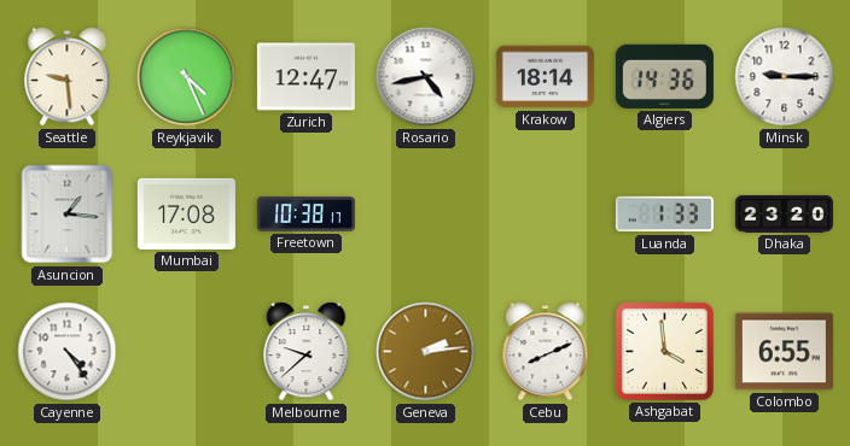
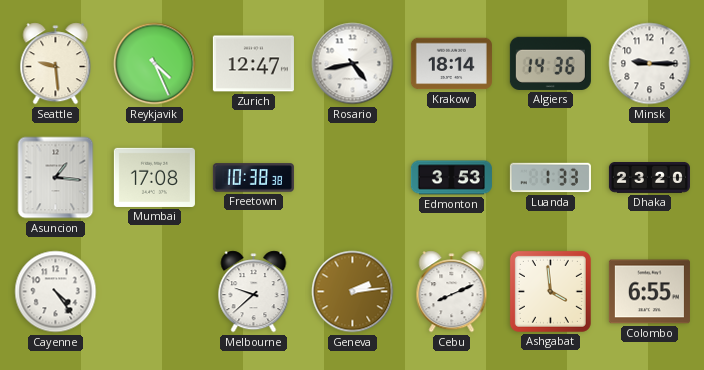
Freetown: 10:38:17 -> 10:38:38 (253, 178)
Edmonton: none -> 3:53 (451, 178)
